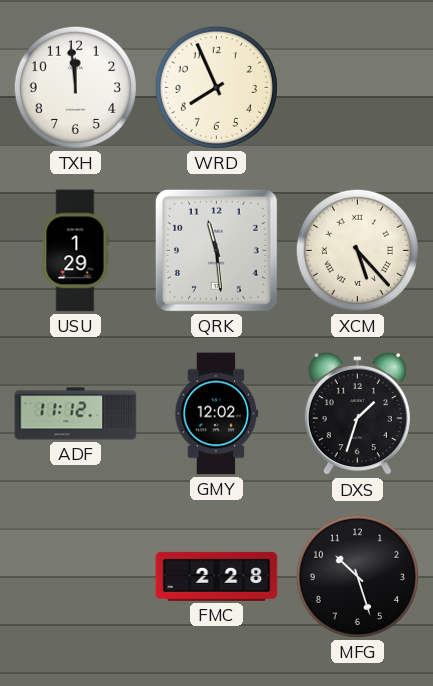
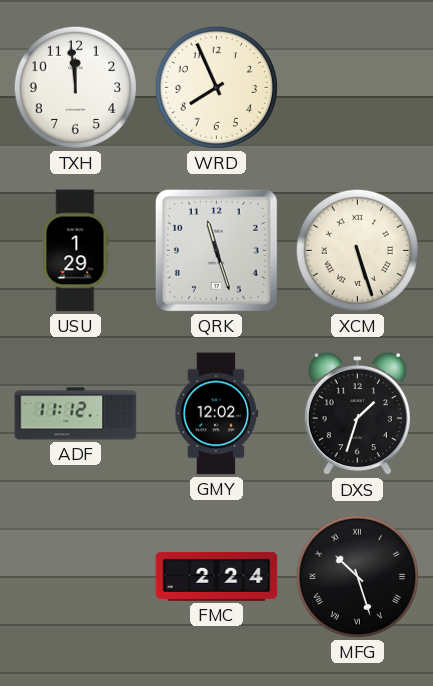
QRK: 11:29 -> 11:27 (216, 250)
XCM: 5:23 -> 5:27 (357, 250)
FMC: 2:28 -> 2:24 (217, 576)
MFG numerals: Arabic -> Roman (357, 576)
